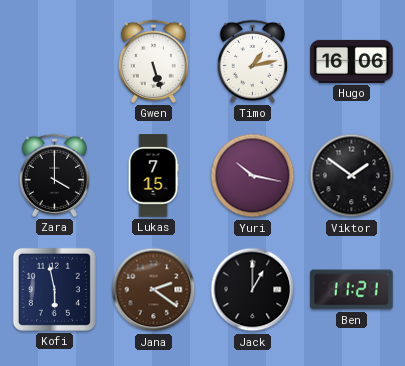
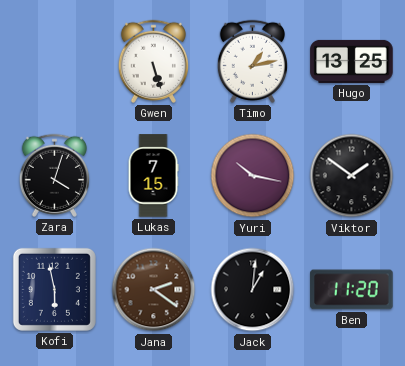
Hugo: 16:06 -> 13:25 (352, 61)
Zara: 4:00 -> 4:03 (54, 175)
Jack: 1:00 -> 1:01 (253, 290)
Ben: 11:21 -> 11:20 (352, 290)
